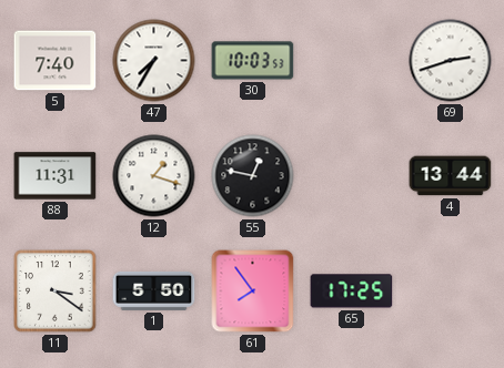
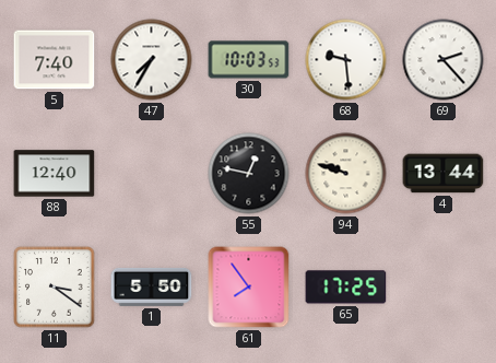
68: none -> 9:29 (346, 60)
69: 2:42 -> 2:23 (444, 60)
88: 11:31 -> 12:40 (55, 174)
12: 1:18 -> none (154, 176)
94: none -> 9:48 (346, 174)
